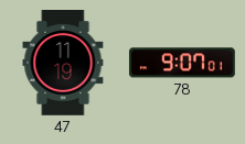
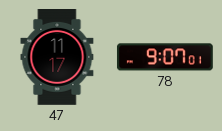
47: 11:19 -> 11:17 (57, 58)
